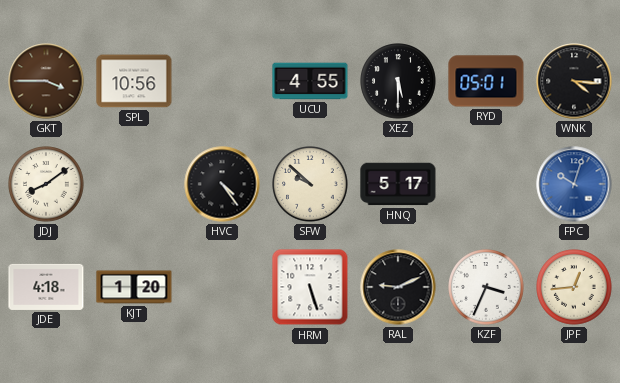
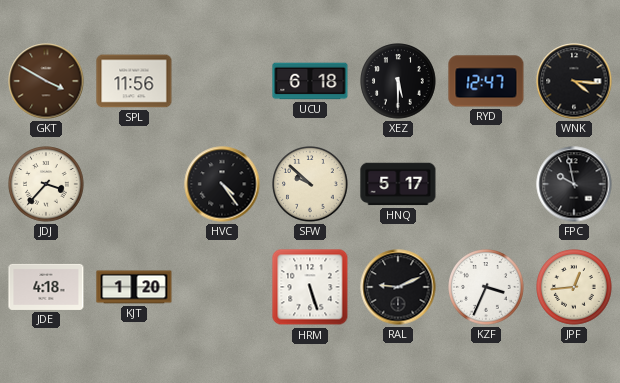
GKT: 3:45 -> 3:50 (46, 81)
SPL: 10:56 -> 11:56 (134, 81)
UCU: 4:55 -> 6:18 (310, 81)
RYD: 05:01 -> 12:47 (486, 81)
JDJ: 8:09 -> 3:37 (46, 184)
FPC: 10:03 -> 9:58 (574, 184)
FPC dial: blue -> black (574, 184)
